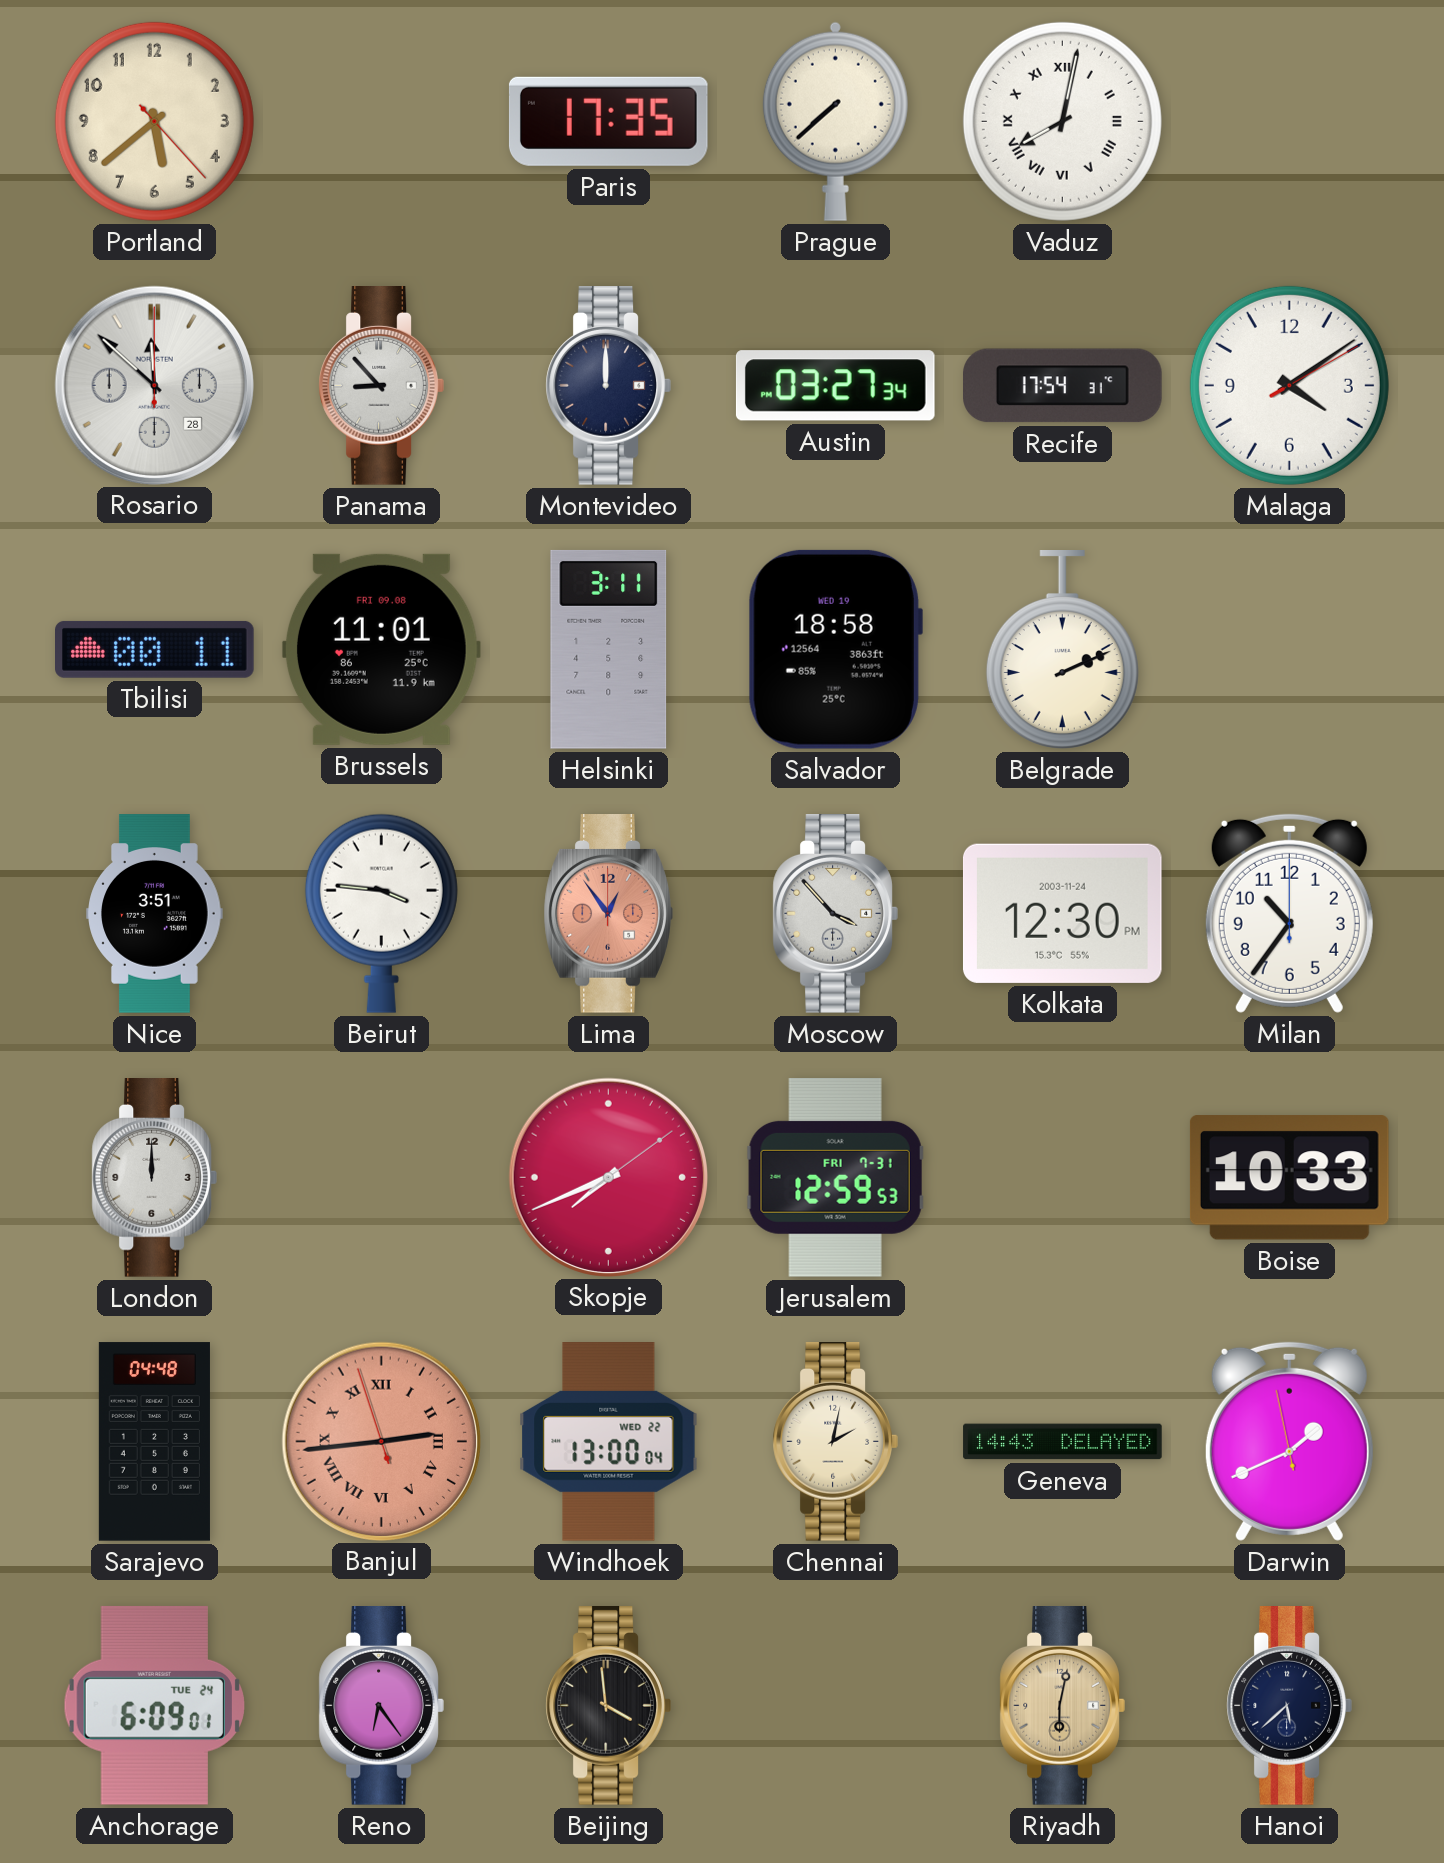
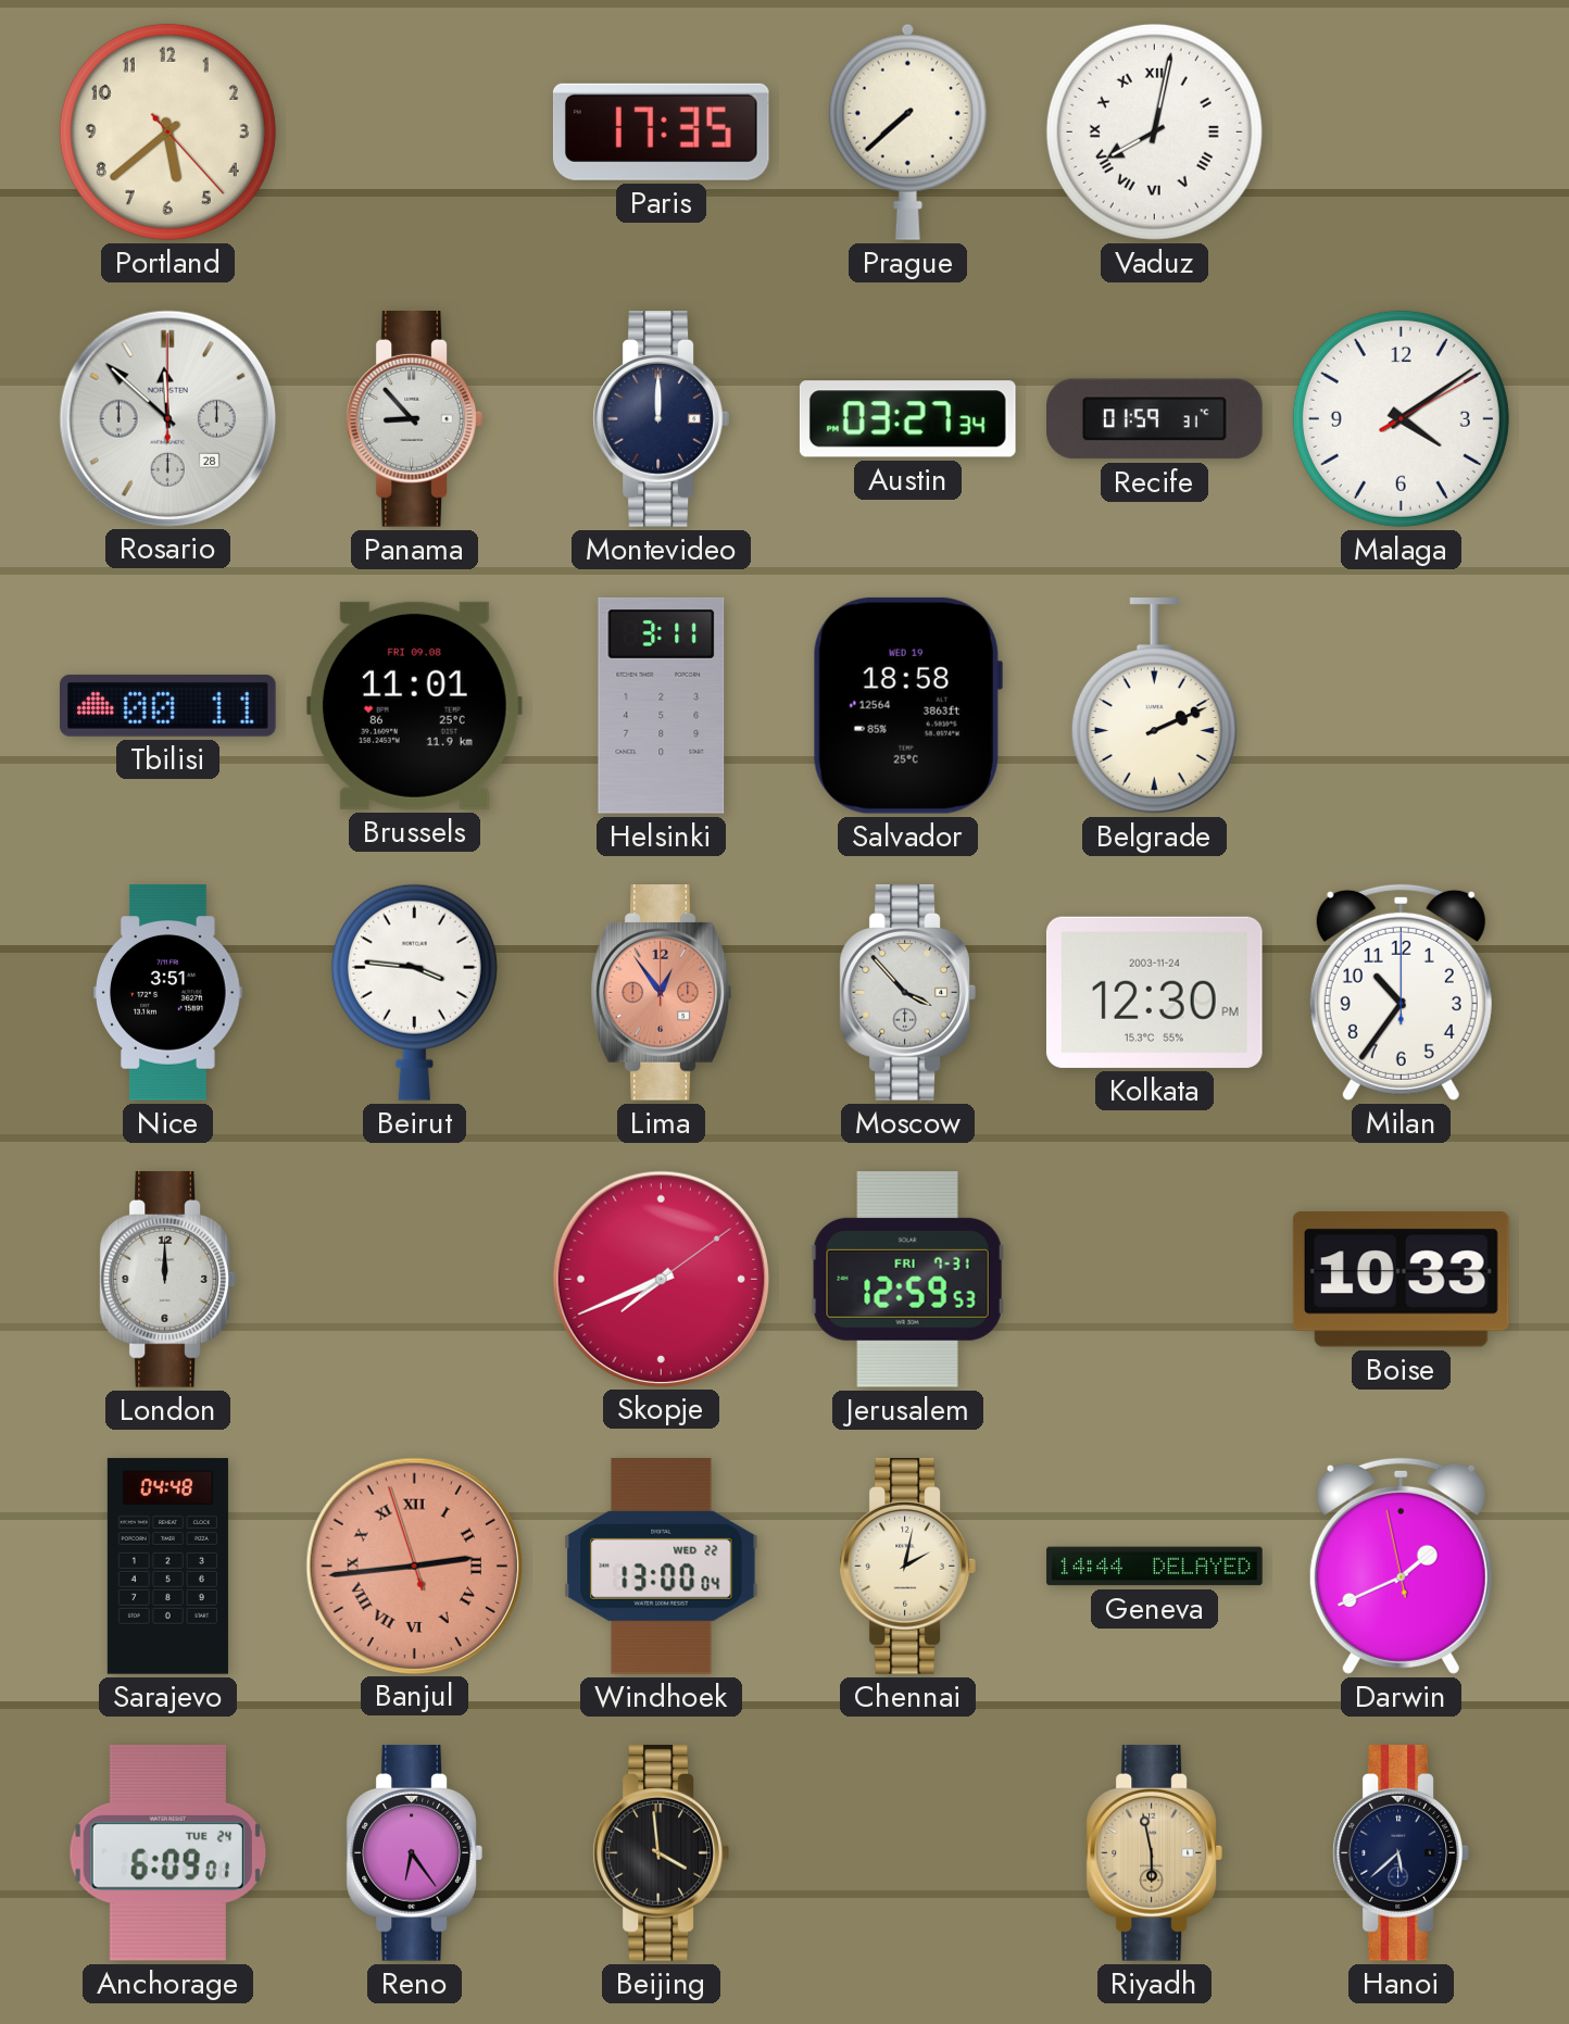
Recife: 17:54 -> 01:59 (1155, 419)
Geneva: 14:43 -> 14:44 (1155, 1567)
Riyadh: 6:02 -> 5:58 (1154, 1853)
